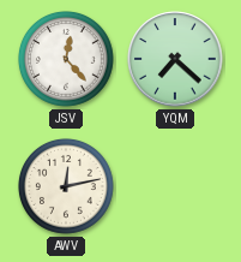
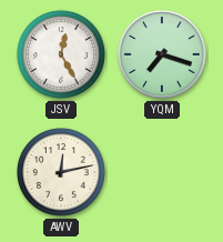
JSV: 12:23 -> 12:25 (61, 54)
YQM: 7:22 -> 7:18 (162, 54)
